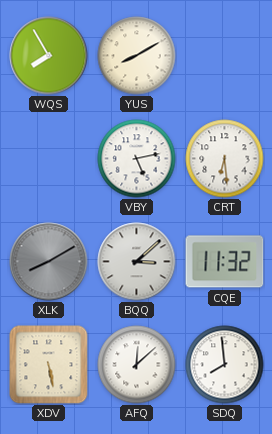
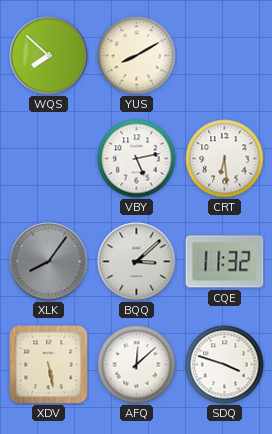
WQS: 7:55 -> 7:52 (49, 56)
XLK: 8:10 -> 8:06 (49, 262)
SDQ: 7:59 -> 3:48 (225, 365)
